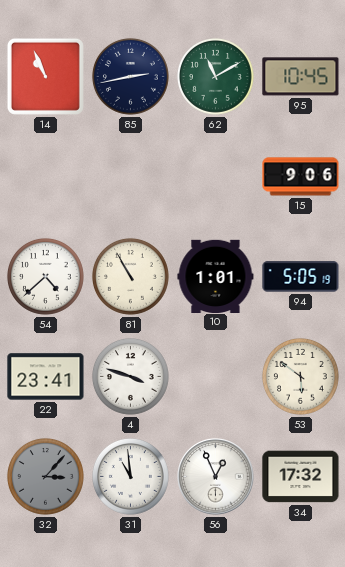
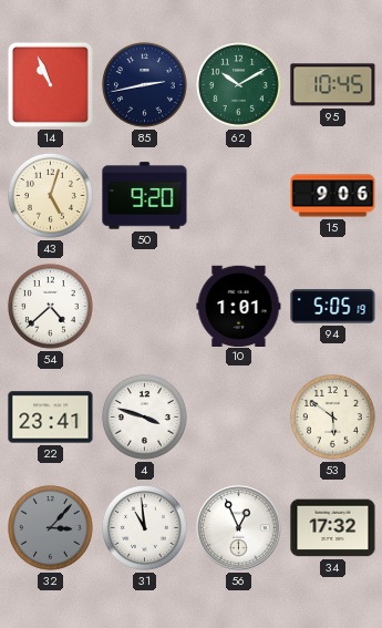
62: 11:10 -> 10:10 (238, 84)
43: none -> 5:03 (50, 195)
50: none -> 9:20 (145, 196)
81: 10:55 -> none (130, 276)
